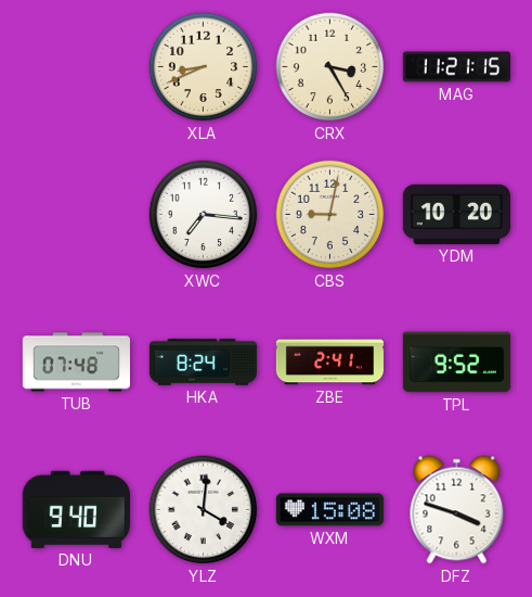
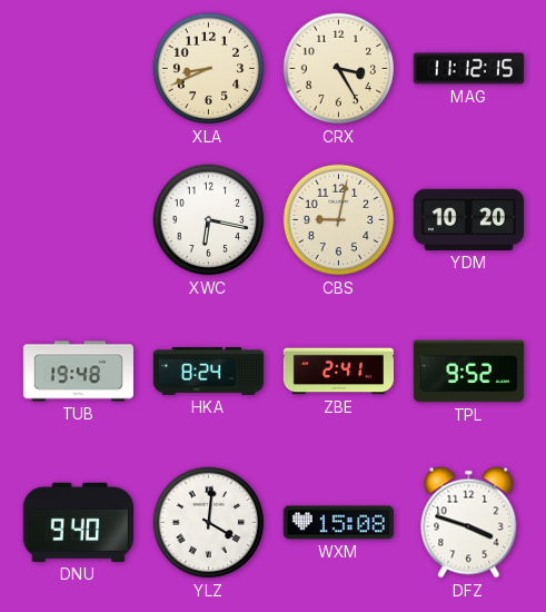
MAG: 11:21 -> 11:12 (468, 69)
XWC: 7:16 -> 6:17 (209, 220)
TUB: 07:48 -> 19:48 (78, 372)
